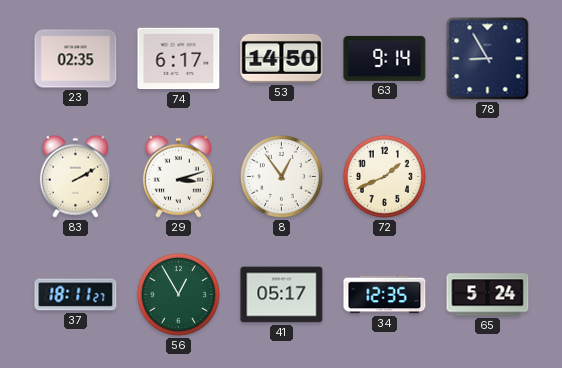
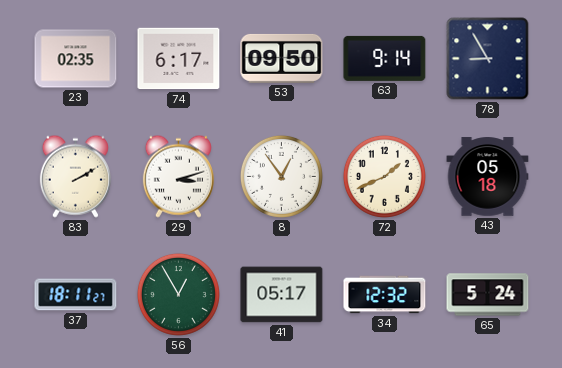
53: 14:50 -> 09:50 (282, 58)
43: none -> 05:18 (488, 177)
34: 12:35 -> 12:32 (385, 295)
